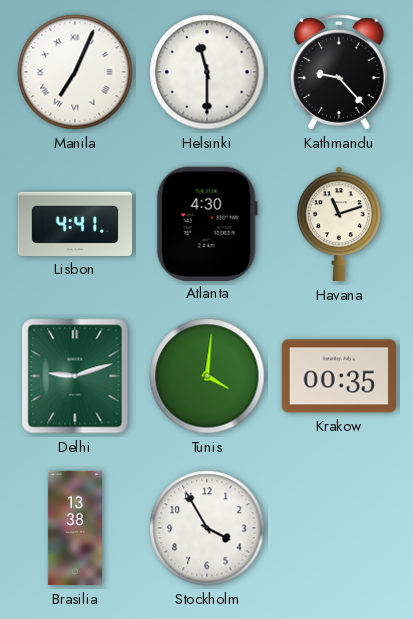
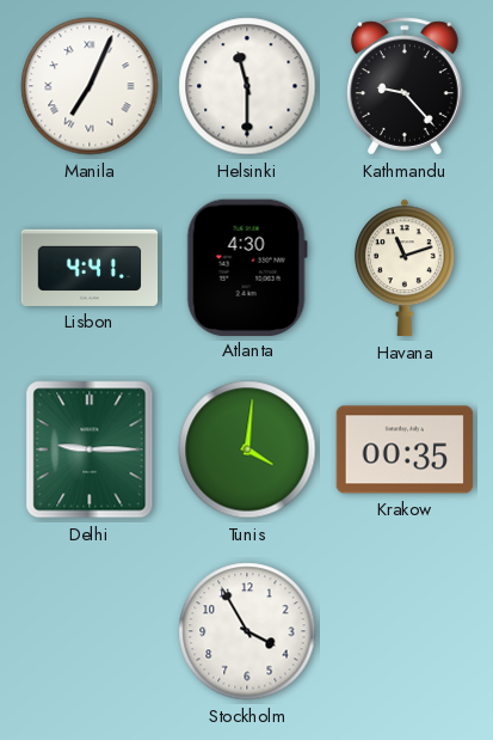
Delhi: 9:12 -> 9:15 (90, 449)
Brasilia: 13:38 -> none (75, 528)
